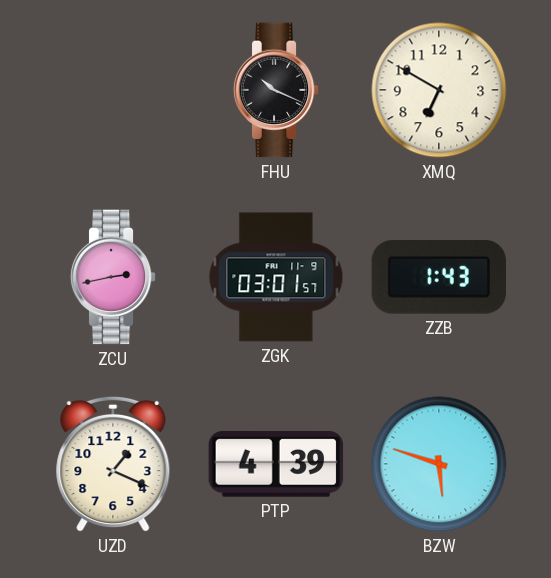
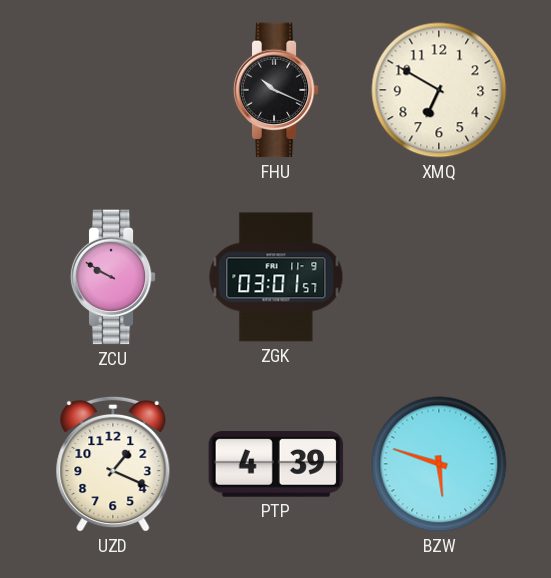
ZCU: 2:43 -> 9:50 (113, 277)
ZZB: 1:43 -> none (439, 277)
